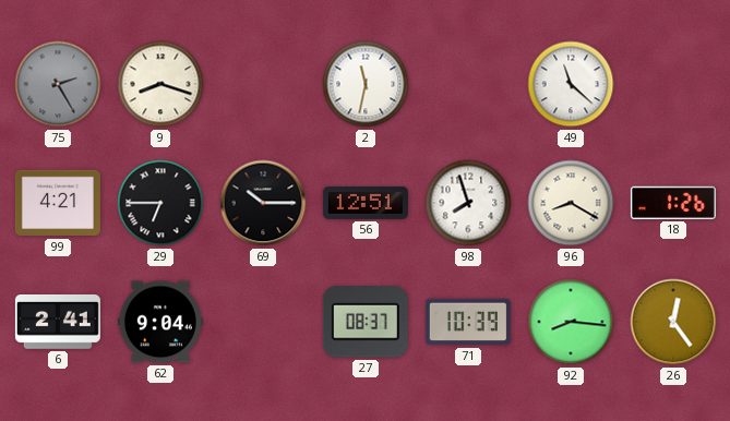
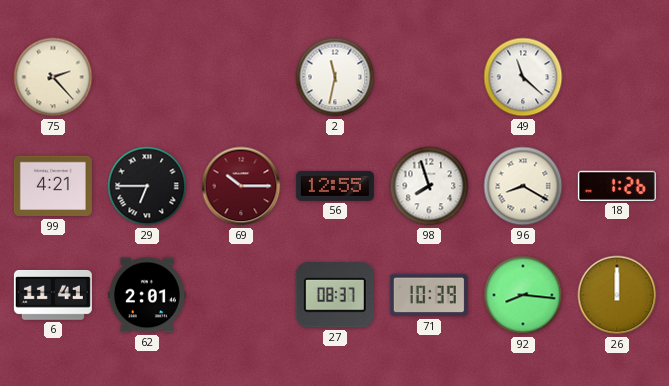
75: 2:25 -> 2:23 (53, 77)
75 dial: grey -> cream (53, 77)
9: 8:18 -> none (160, 84)
69 dial: black -> burgundy (241, 186)
56: 12:51 -> 12:55 (335, 186)
6: 2:41 -> 11:41 (53, 295)
62: 9:04 -> 2:01 (147, 295)
26: 12:24 -> 12:00 (617, 295)
